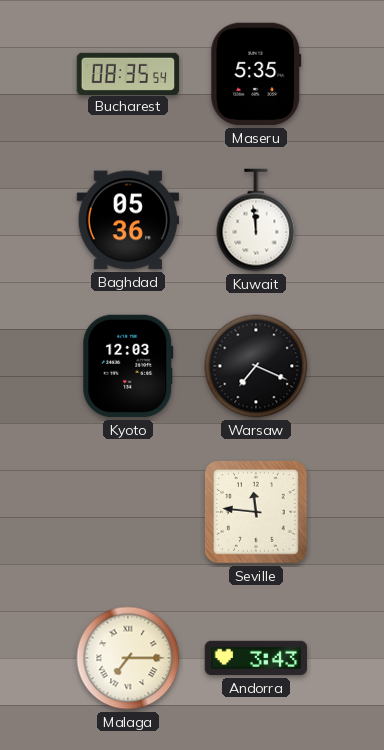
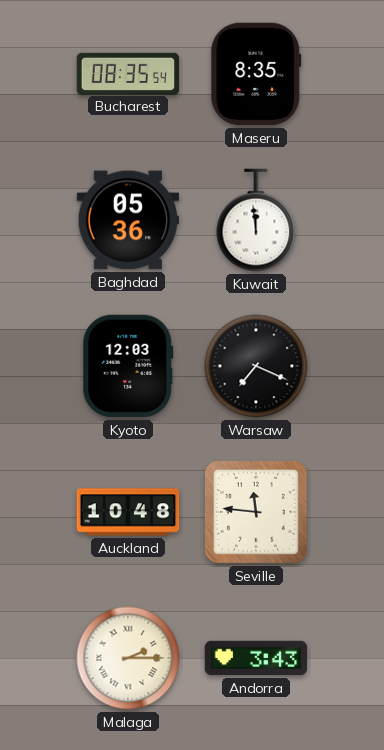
Maseru: 5:35 -> 8:35 (256, 74)
Auckland: none -> 10:48 (128, 512)
Malaga: 7:15 -> 2:15 (128, 658)
